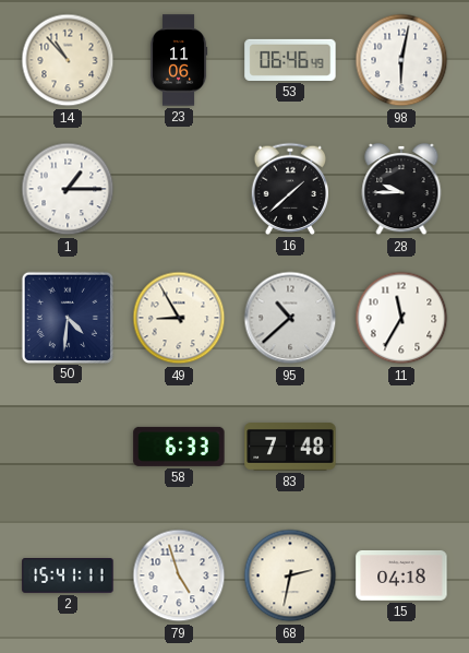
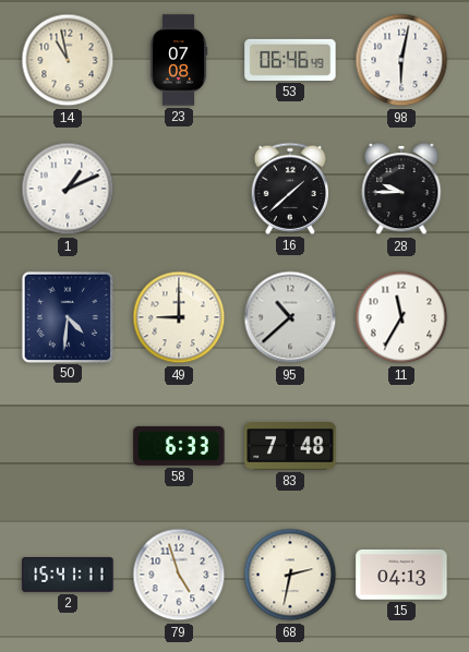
14: 10:53 -> 10:58 (68, 60)
23: 11:06 -> 07:08 (179, 60)
1: 1:15 -> 1:11 (68, 189)
49: 8:55 -> 9:00 (179, 317)
15: 04:18 -> 04:13 (401, 575)
